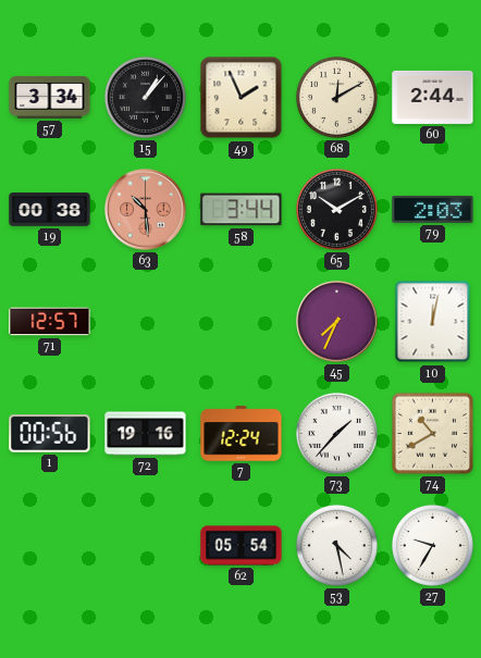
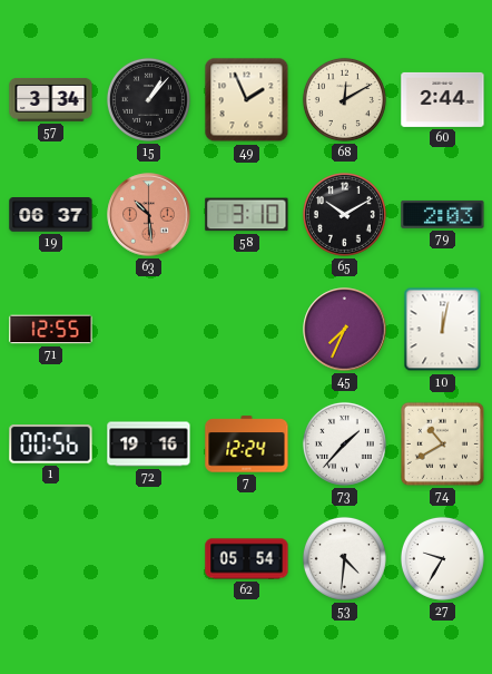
19: 00:38 -> 06:37 (51, 215)
58: 3:44 -> 3:10 (247, 215)
71: 12:57 -> 12:55 (51, 330)
53: 4:28 -> 4:31 (344, 558)
